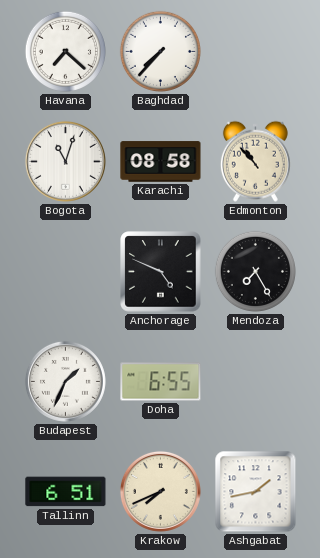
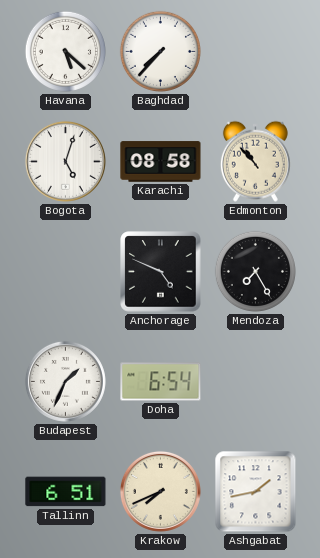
Havana: 7:22 -> 5:22 (65, 51)
Bogota: 11:03 -> 5:03 (65, 161)
Doha: 6:55 -> 6:54 (161, 382)
